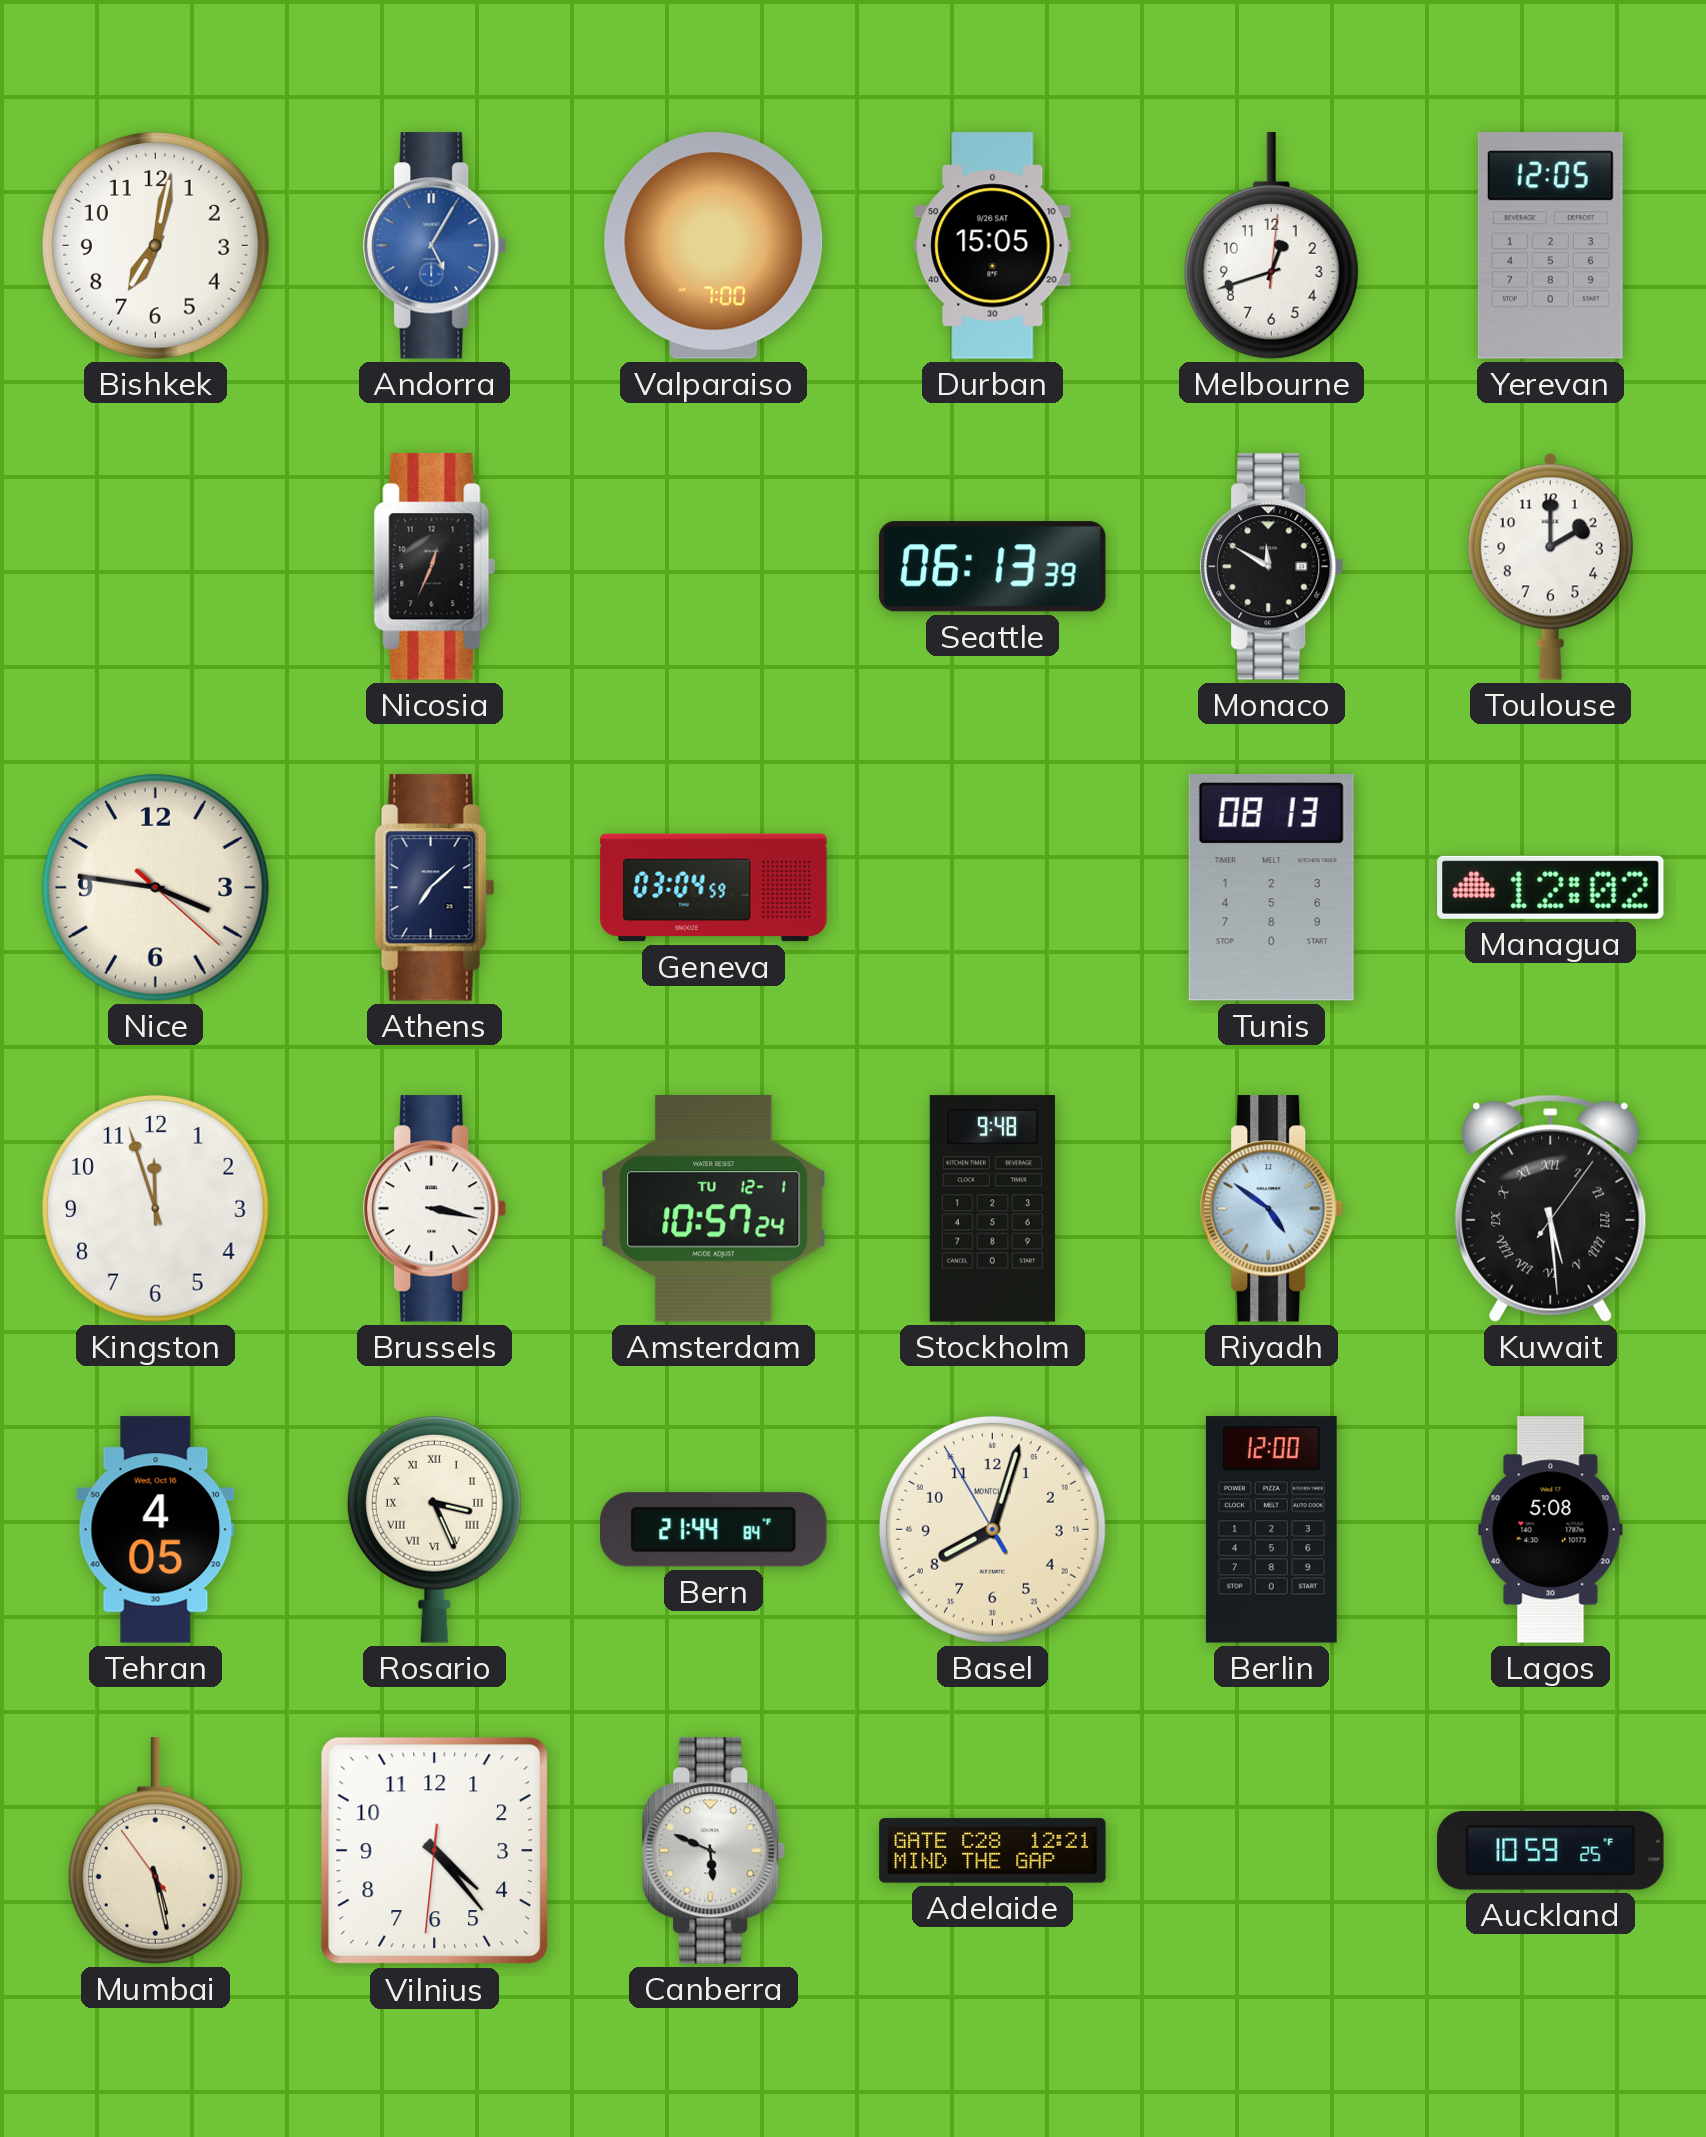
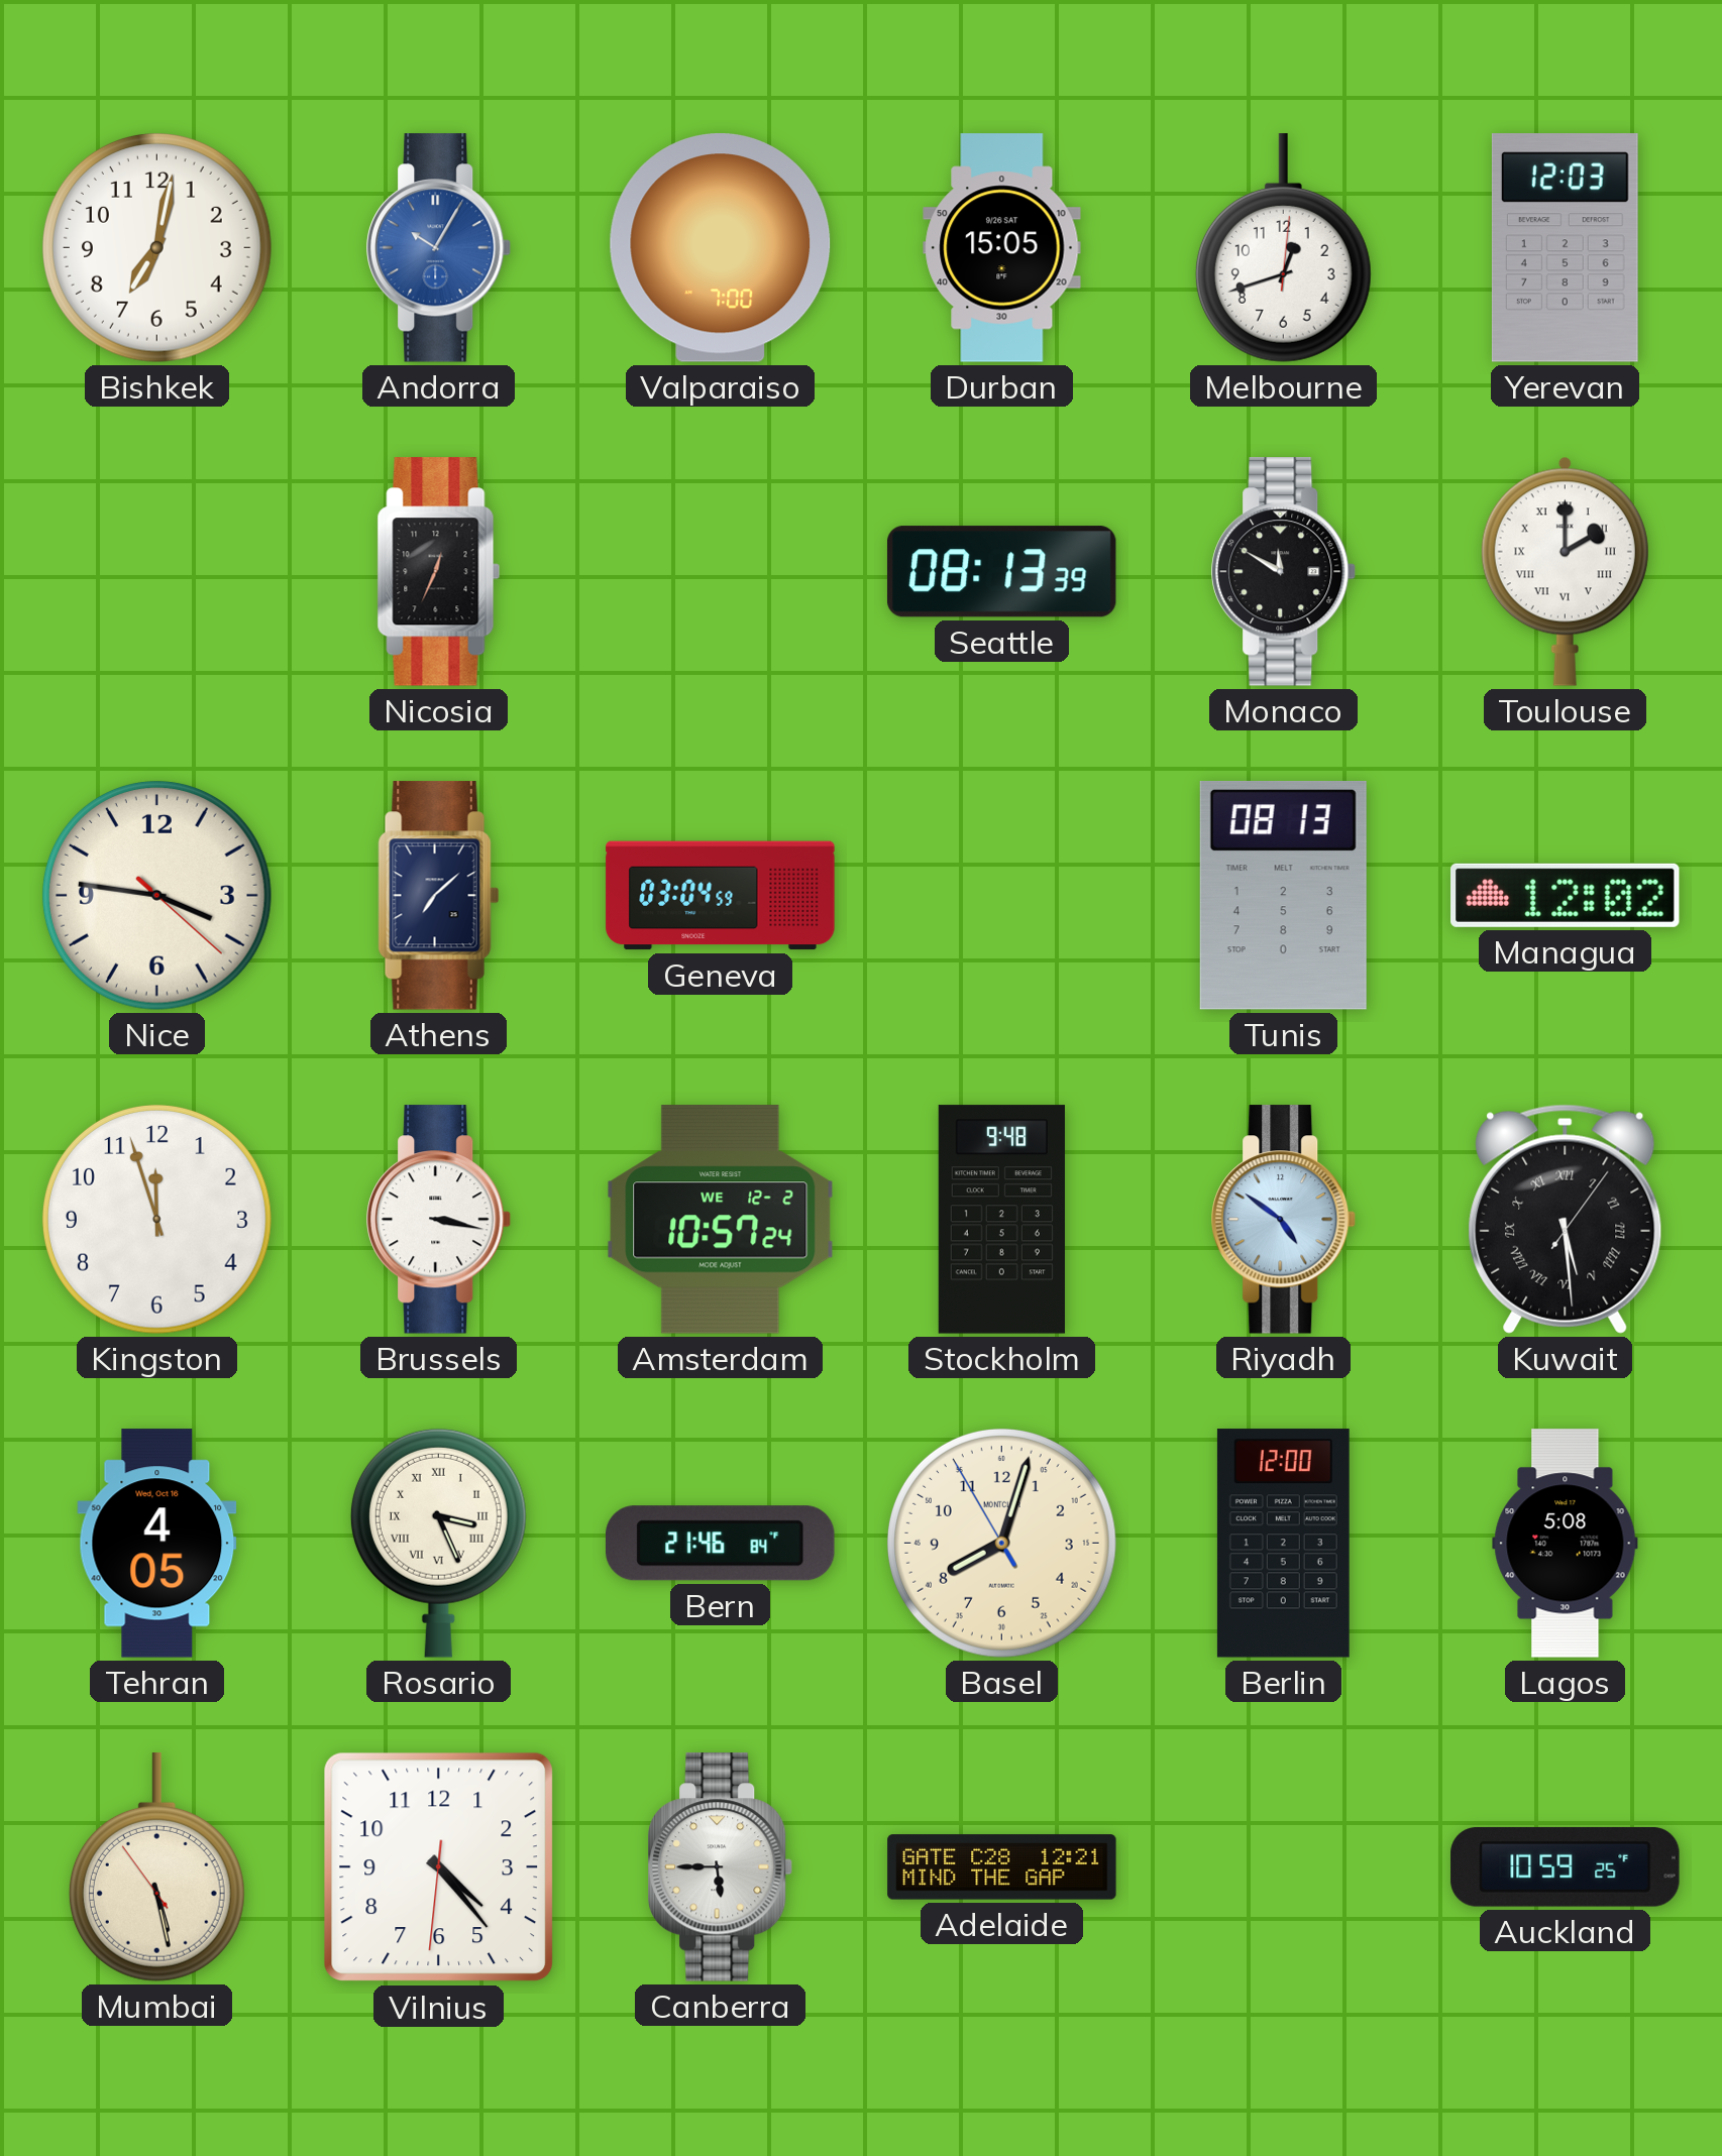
Andorra: 5:05 -> 10:05 (439, 248)
Yerevan: 12:05 -> 12:03 (1565, 248)
Seattle: 06:13 -> 08:13 (1001, 572)
Toulouse numerals: Arabic -> Roman (1565, 571)
Amsterdam date: TU 12-1 -> WE 12-2 (721, 1220)
Bern: 21:44 -> 21:46 (721, 1544)
Canberra: 5:49 -> 5:45 (721, 1867)
